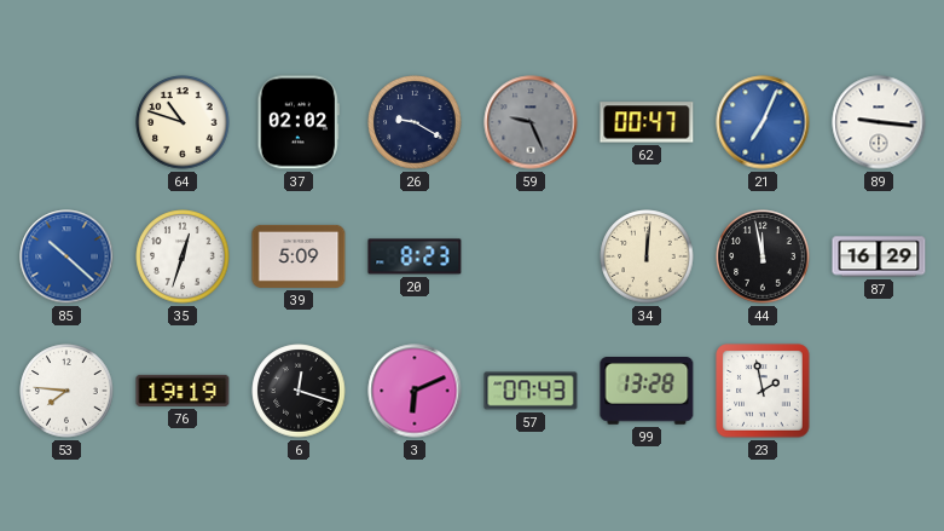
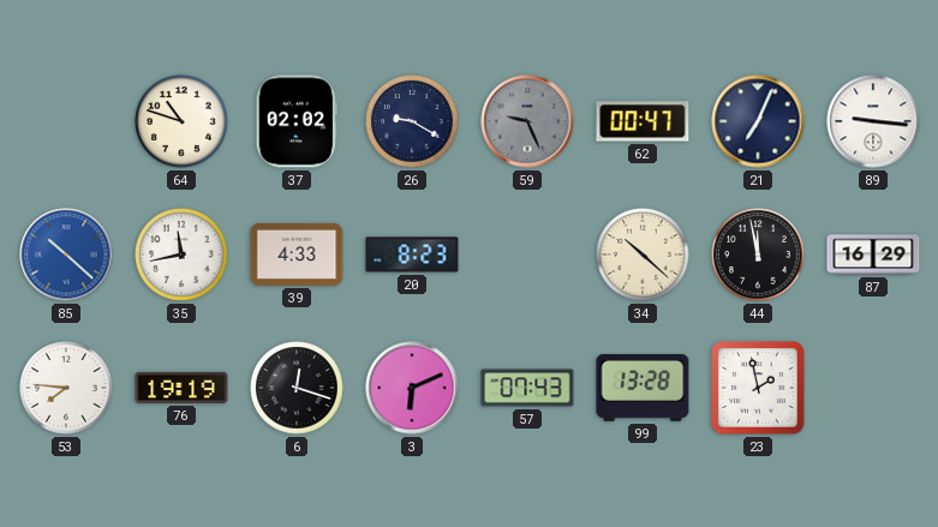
21 dial: blue -> navy (758, 121)
35: 12:33 -> 11:43 (181, 254)
39: 5:09 -> 4:33 (297, 254)
34: 12:01 -> 10:22 (643, 254)
